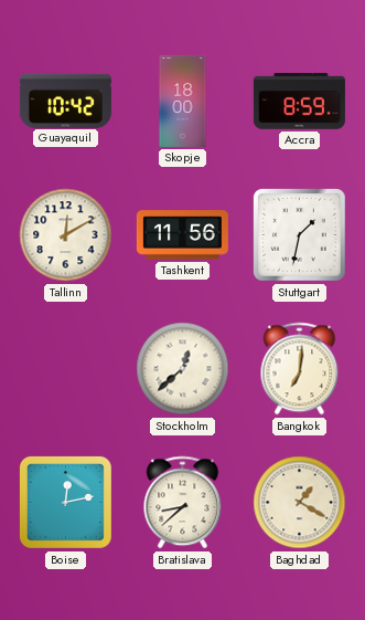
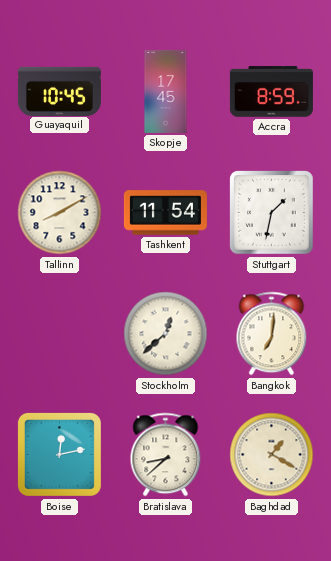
Guayaquil: 10:42 -> 10:45 (59, 91)
Skopje: 18:00 -> 17:45 (166, 91)
Tallinn: 12:10 -> 8:10 (60, 213)
Tashkent: 11:56 -> 11:54 (165, 213)
